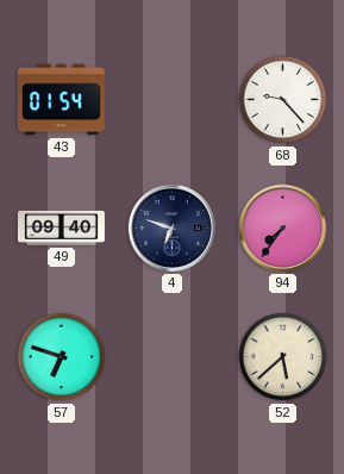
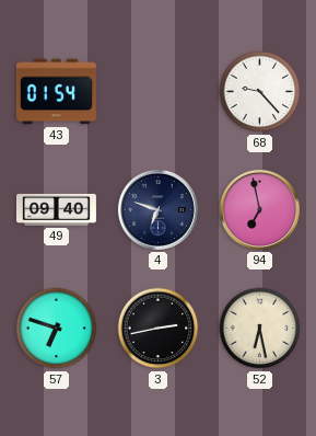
94: 7:36 -> 6:58 (259, 209)
3: none -> 2:43 (159, 329)
52: 5:38 -> 6:28 (260, 329)
